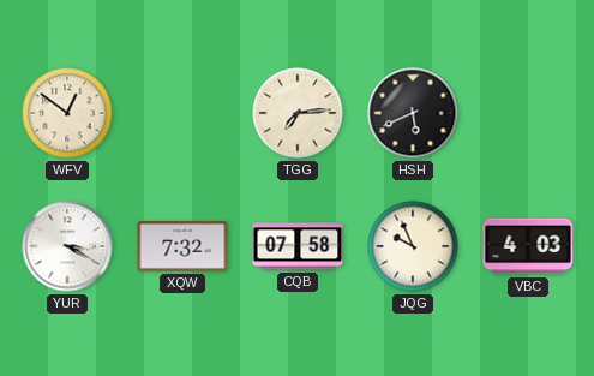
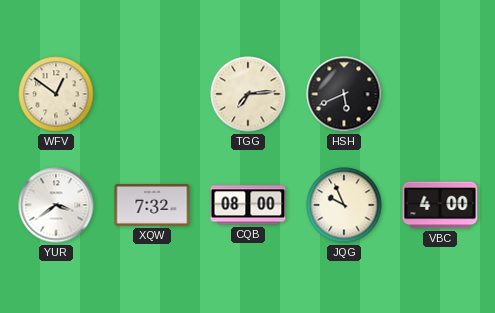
YUR: 3:20 -> 3:39 (56, 205)
CQB: 07:58 -> 08:00 (248, 205)
VBC: 4:03 -> 4:00 (440, 205)
